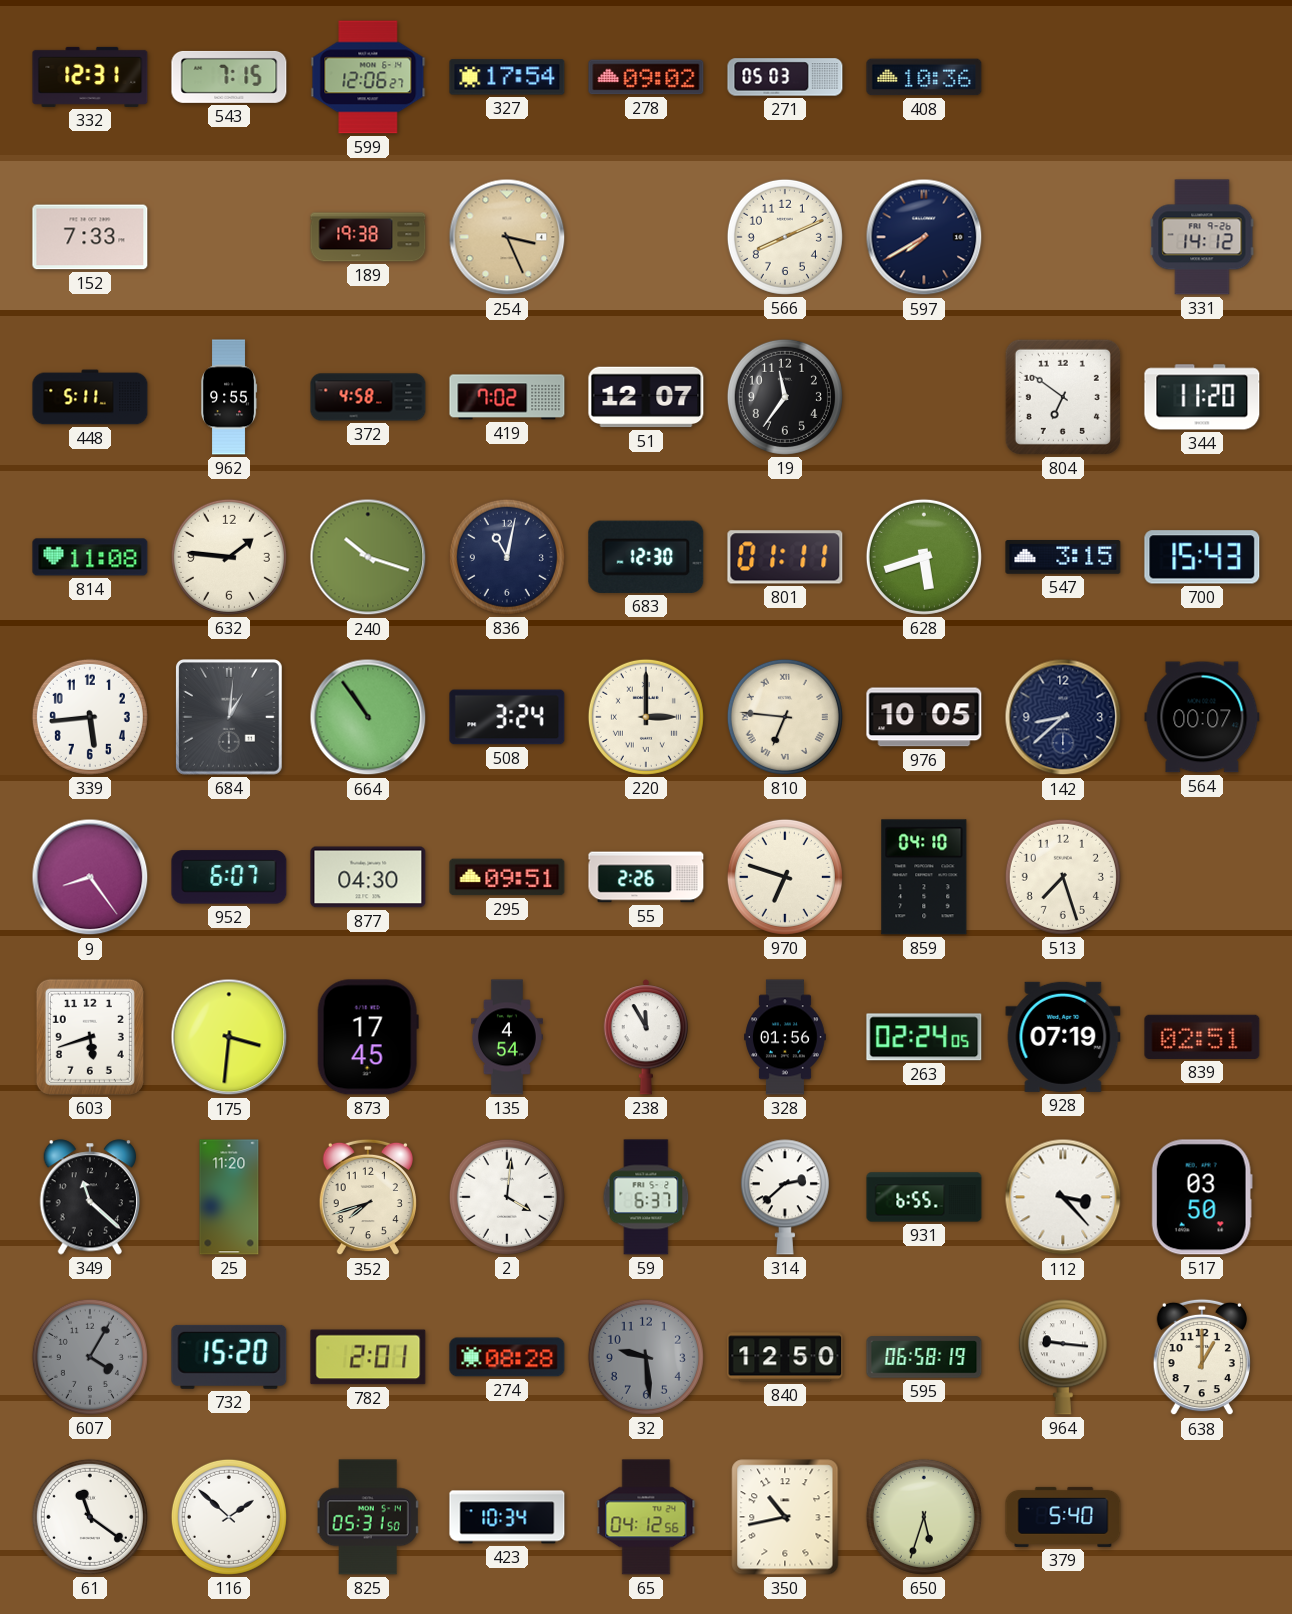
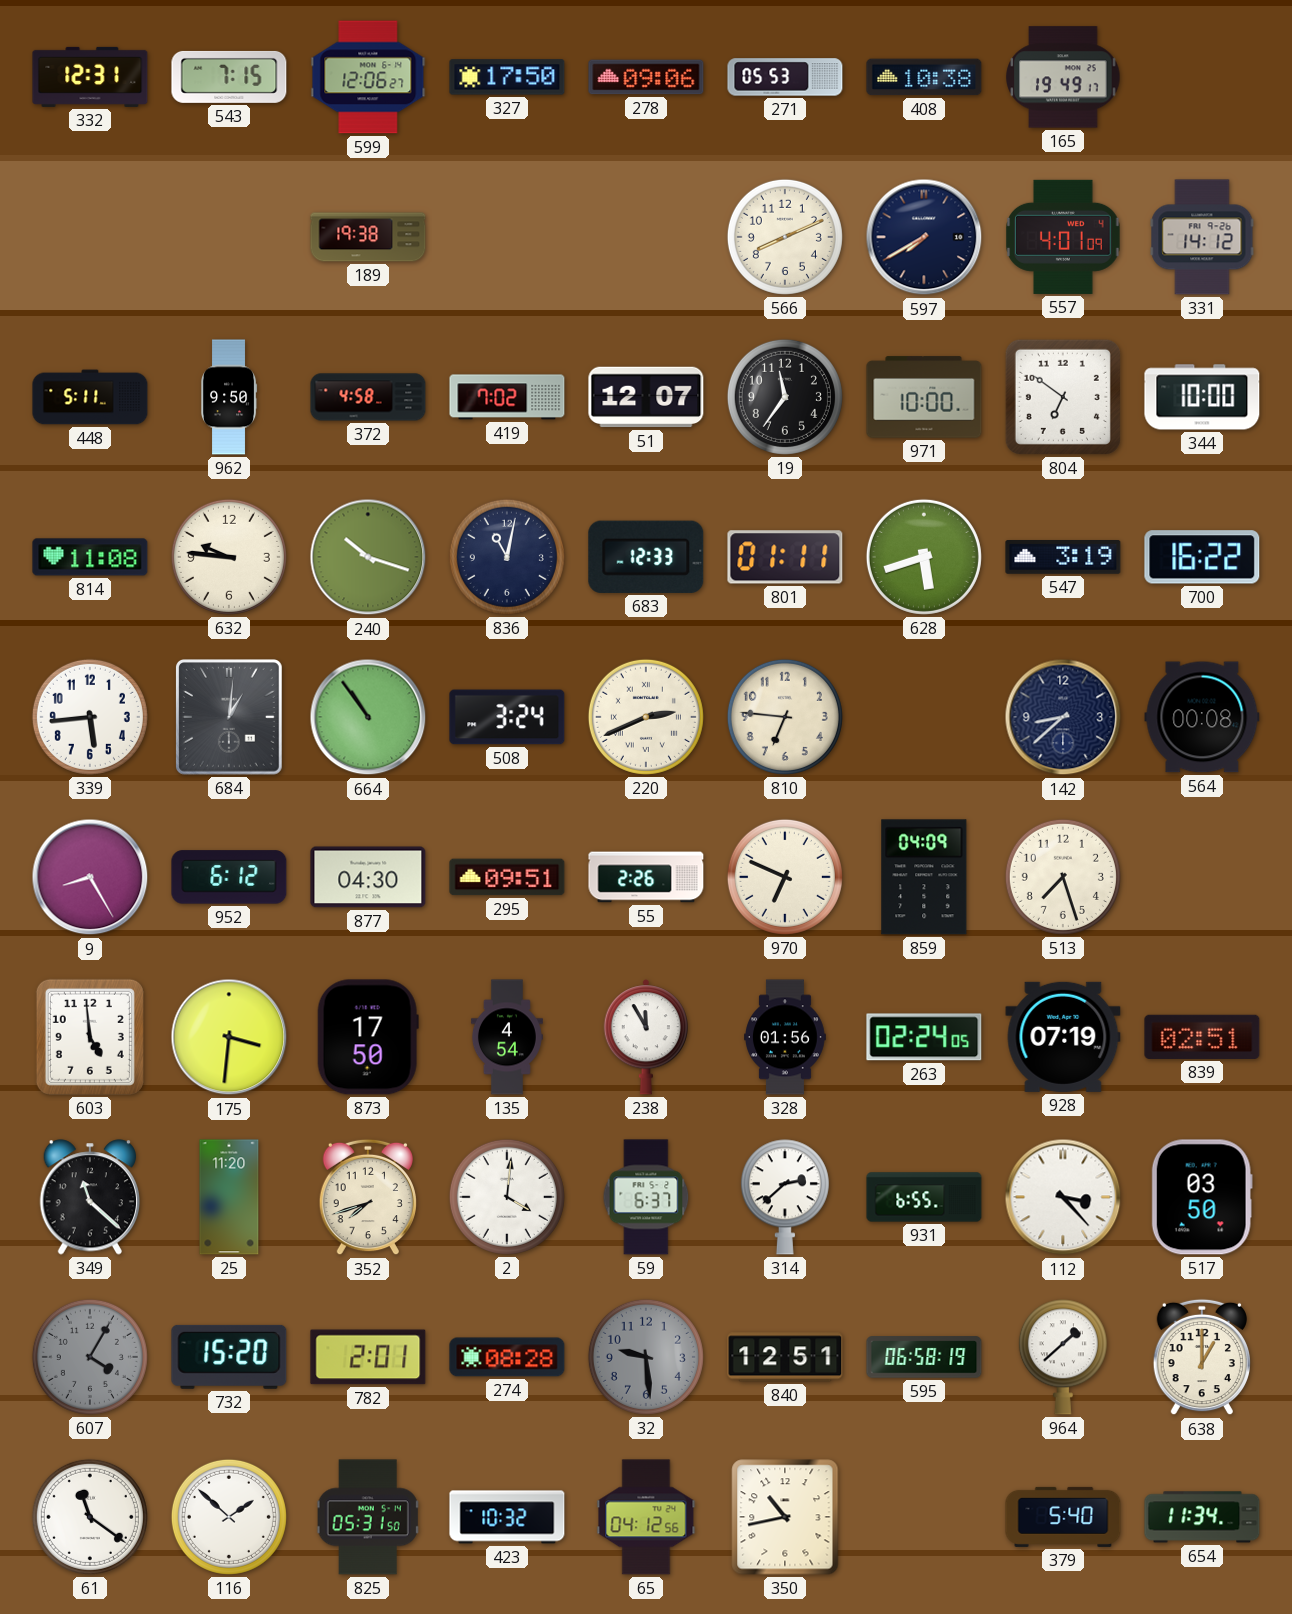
327: 17:54 -> 17:50 (507, 77)
278: 09:02 -> 09:06 (646, 77)
271: 05:03 -> 05:53 (785, 77)
408: 10:36 -> 10:38 (924, 77)
165: none -> 19:49 (1063, 77)
152: 7:33 -> none (90, 237)
254: 3:26 -> none (507, 237)
557: none -> 4:01 (1063, 237)
962: 9:55 -> 9:50 (230, 397)
971: none -> 10:00 (924, 397)
344: 11:20 -> 10:00 (1202, 397)
632: 1:46 -> 9:46 (229, 557)
683: 12:30 -> 12:33 (646, 557)
547: 3:15 -> 3:19 (1063, 558)
700: 15:43 -> 16:22 (1202, 557)
220: 3:00 -> 2:41 (646, 717)
810 numerals: Roman -> Arabic (785, 717)
976: 10:05 -> none (924, 717)
564: 00:07 -> 00:08 (1202, 717)
9: 8:24 -> 8:25 (90, 877)
952: 6:07 -> 6:12 (229, 877)
970: 6:48 -> 6:49 (785, 877)
859: 04:10 -> 04:09 (924, 877)
603: 5:42 -> 4:59 (90, 1037)
873: 17:45 -> 17:50 (368, 1037)
840: 12:50 -> 12:51 (785, 1357)
964: 9:16 -> 1:38 (1063, 1357)
423: 10:34 -> 10:32 (507, 1517)
650: 5:33 -> none (924, 1517)
654: none -> 11:34 (1202, 1517)
